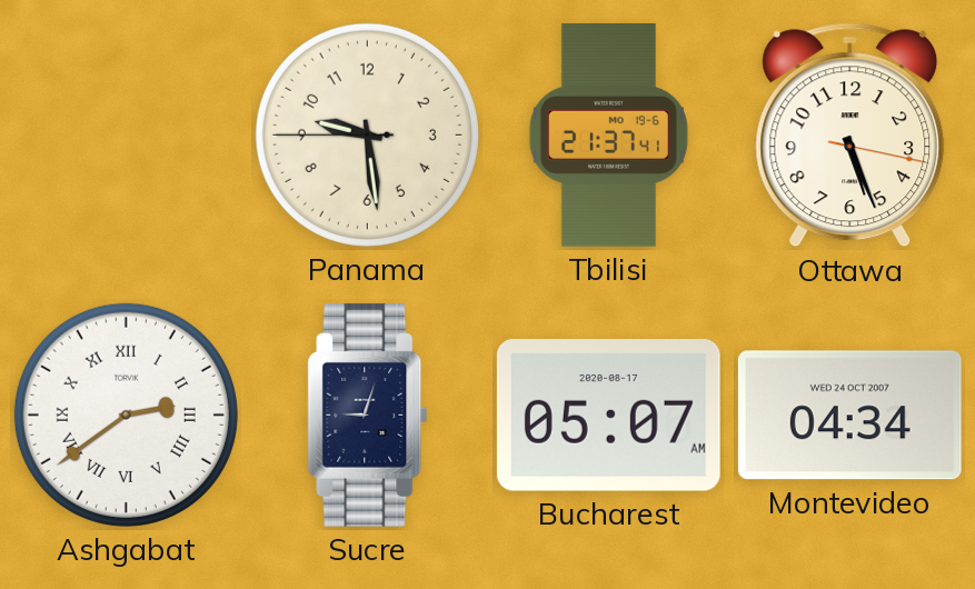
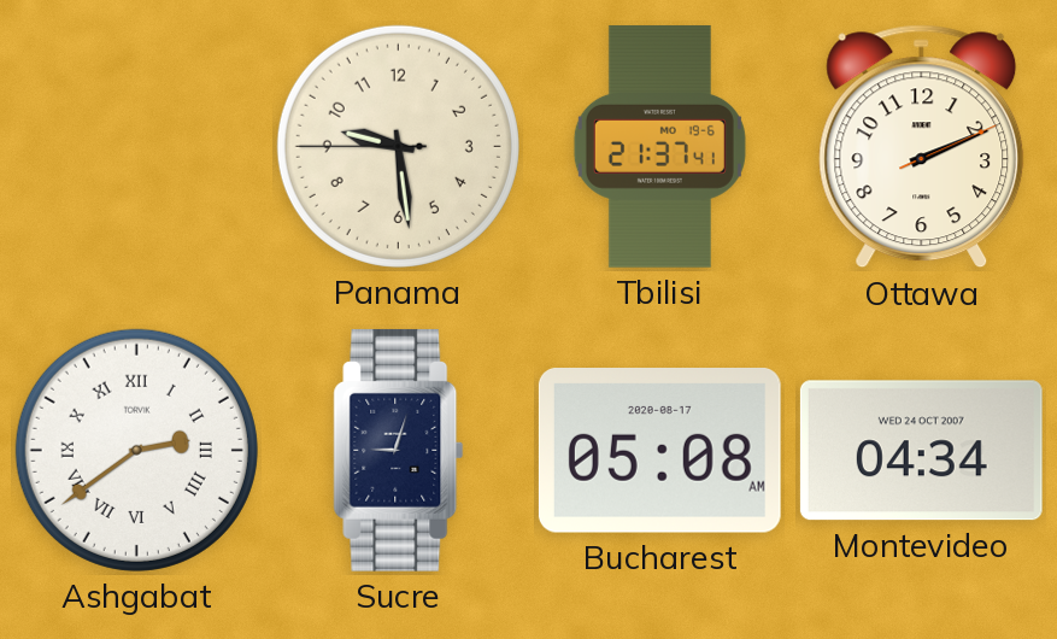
Ottawa: 5:26 -> 2:11 (922, 147)
Bucharest: 05:07 -> 05:08 (659, 451)
